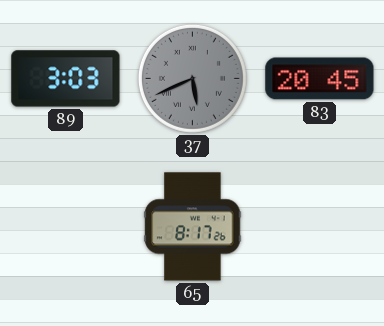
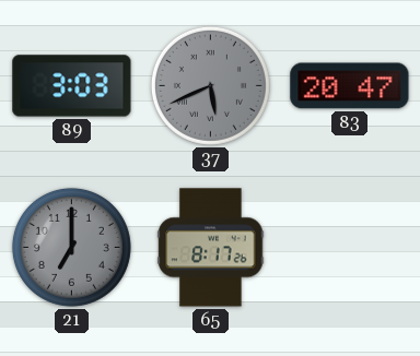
83: 20:45 -> 20:47 (350, 86)
21: none -> 7:00 (71, 247)
